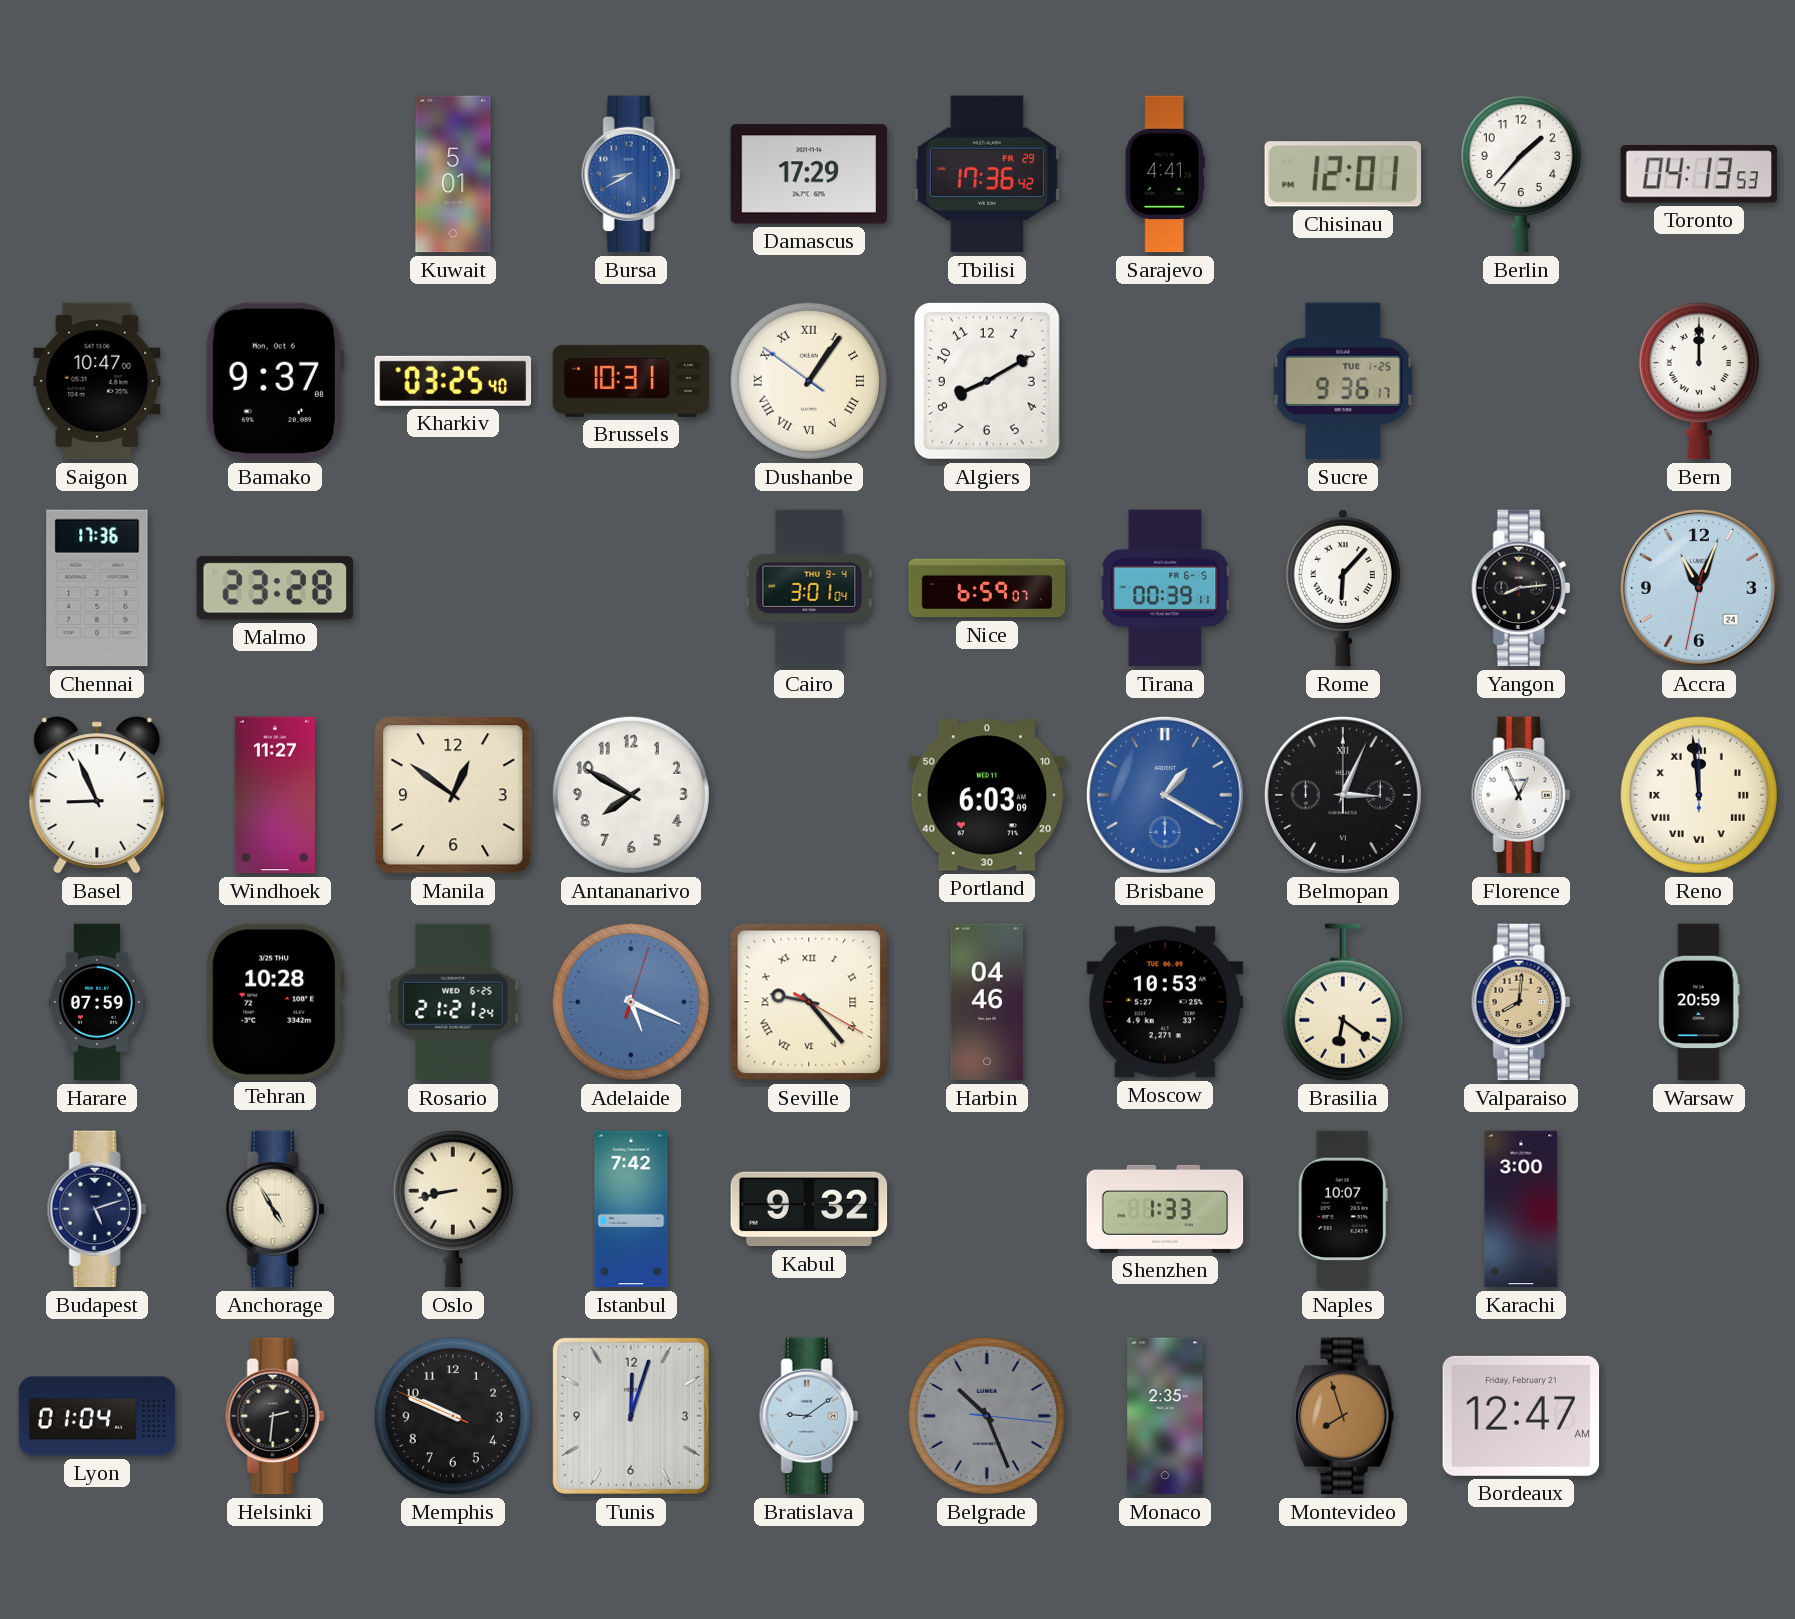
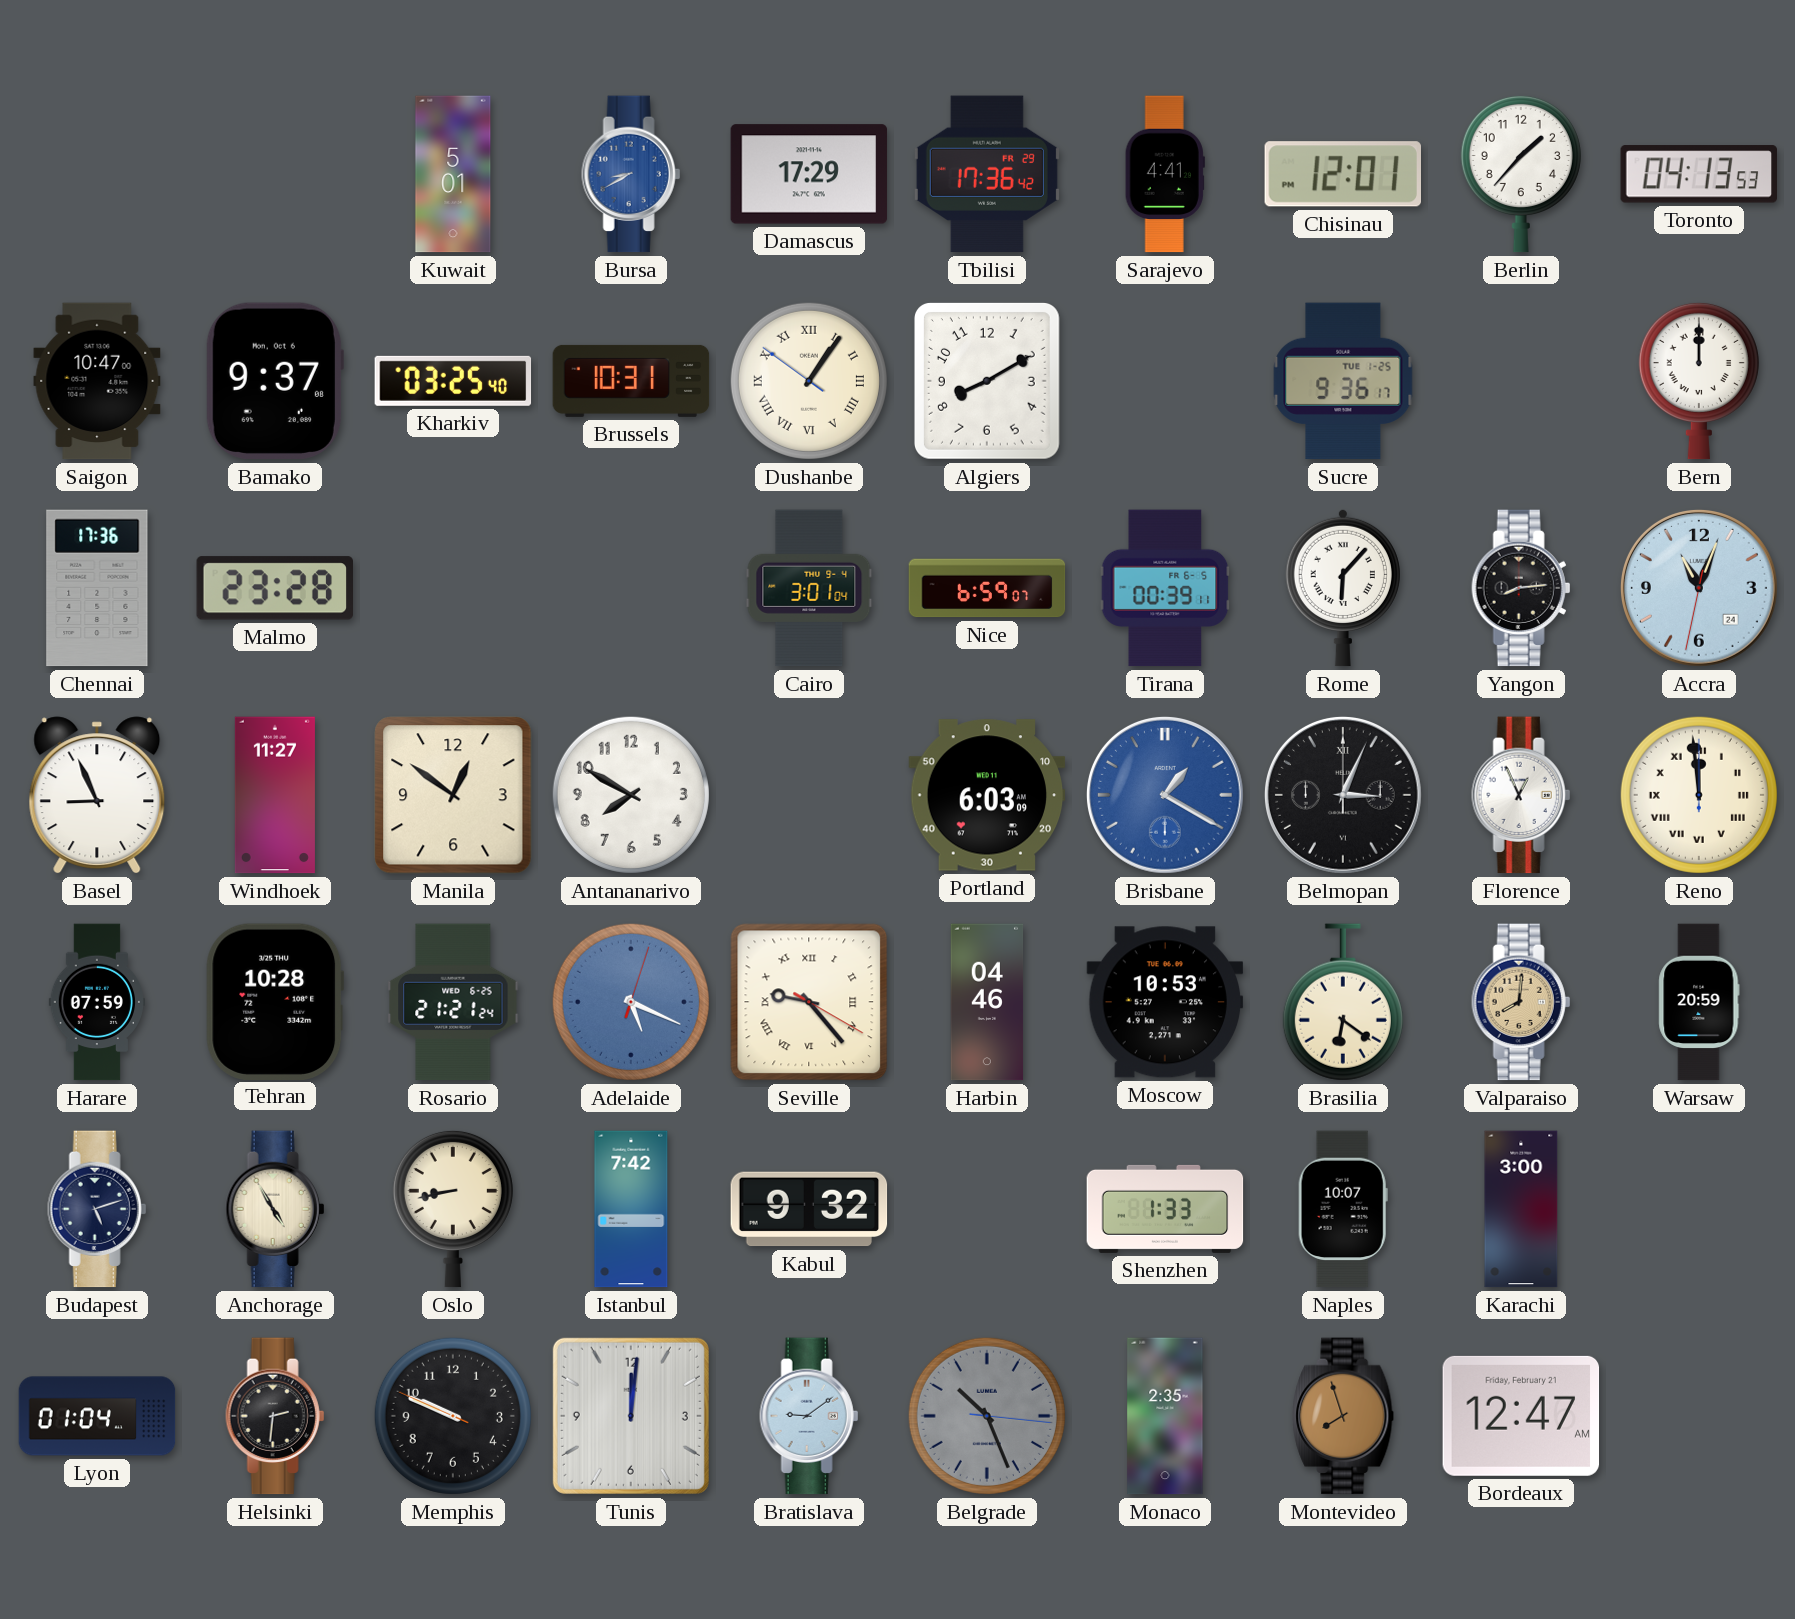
Tunis: 12:03 -> 12:01 (631, 1416)
